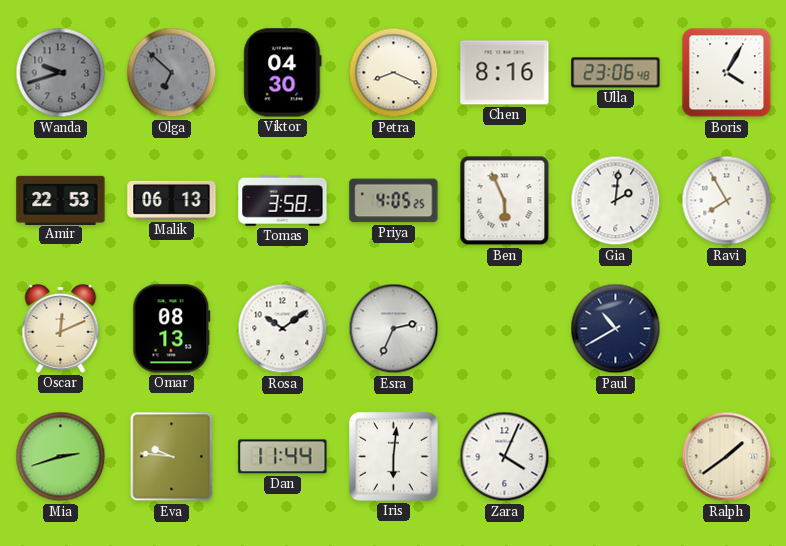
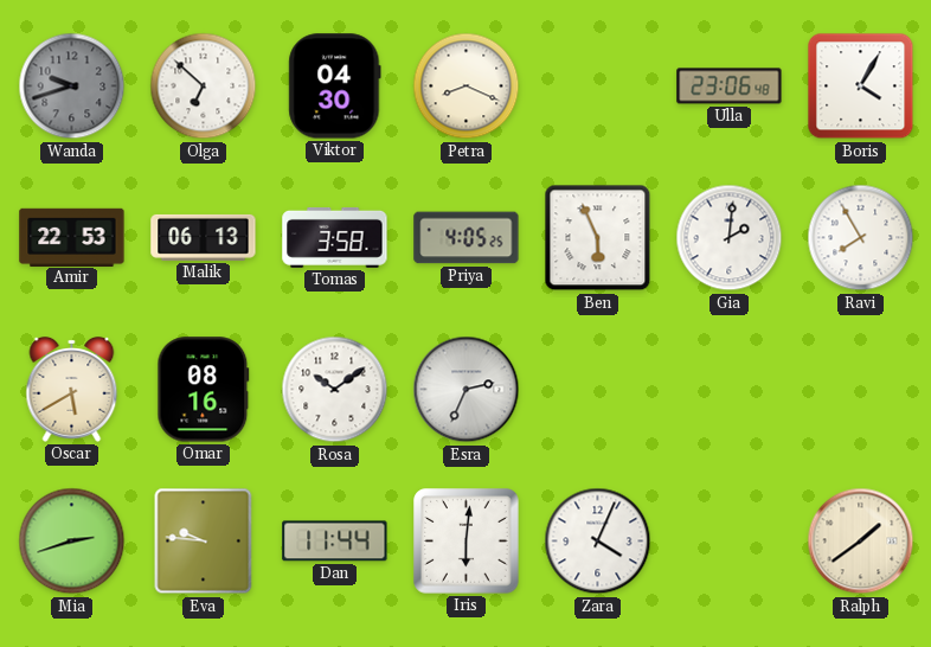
Olga dial: grey -> white (204, 87)
Chen: 8:16 -> none (505, 73)
Oscar: 12:11 -> 5:40 (72, 390)
Omar: 08:13 -> 08:16 (204, 390)
Paul: 10:40 -> none (616, 329)
